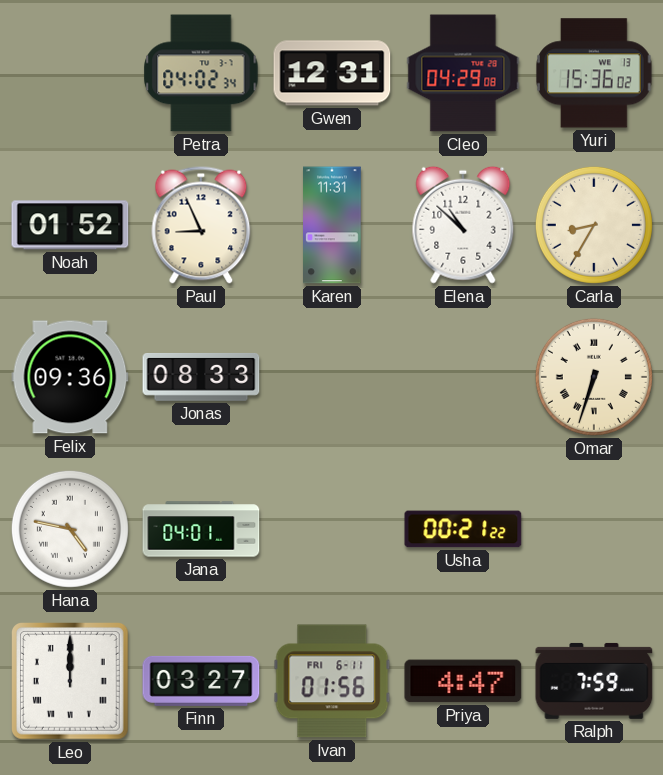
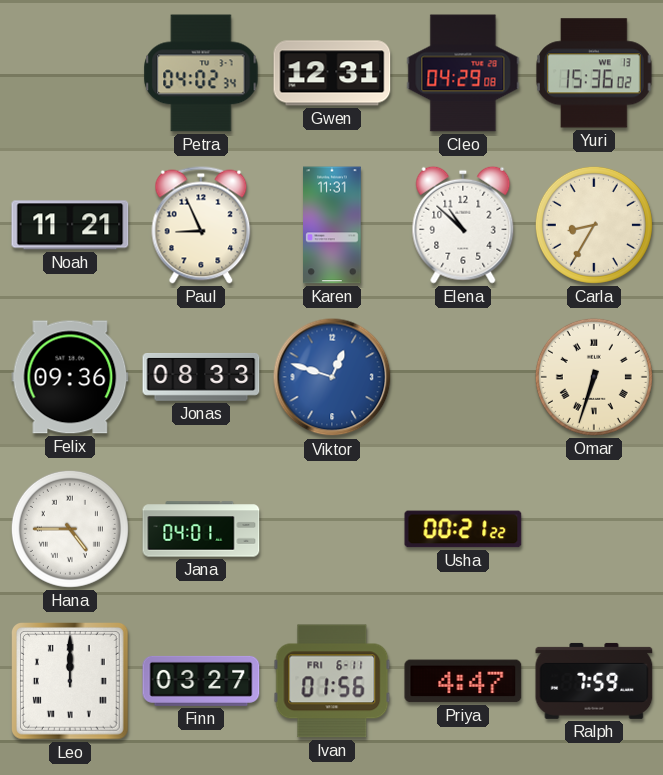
Noah: 01:52 -> 11:21 (70, 225)
Viktor: none -> 12:48 (332, 377)
Hana: 4:47 -> 4:45 (70, 529)
